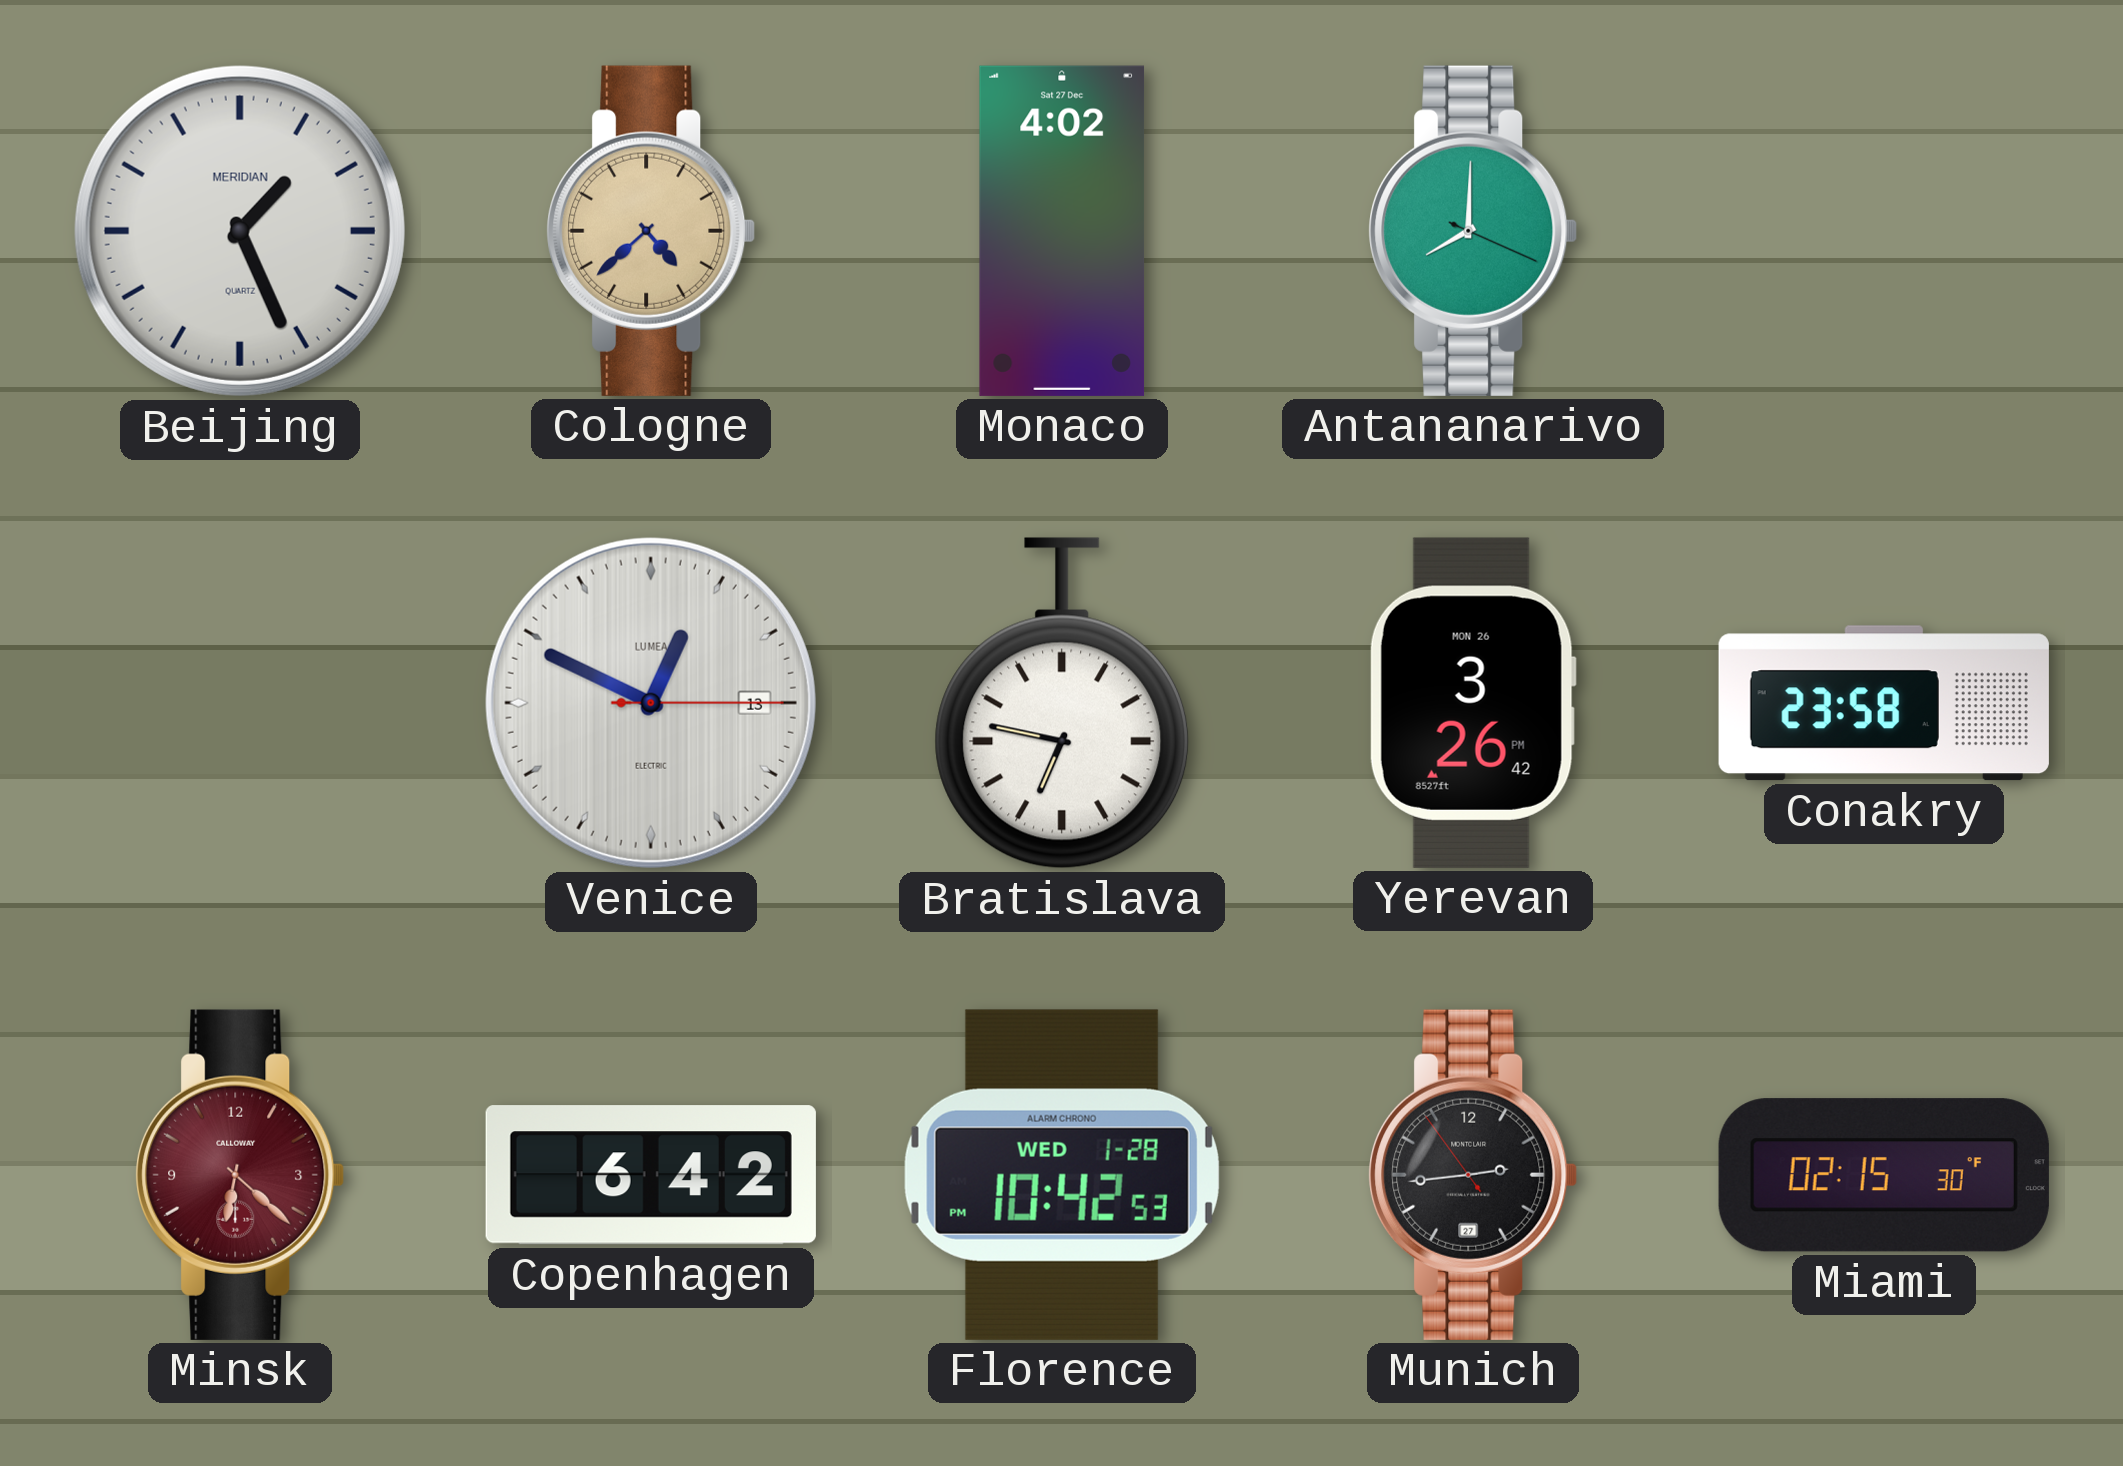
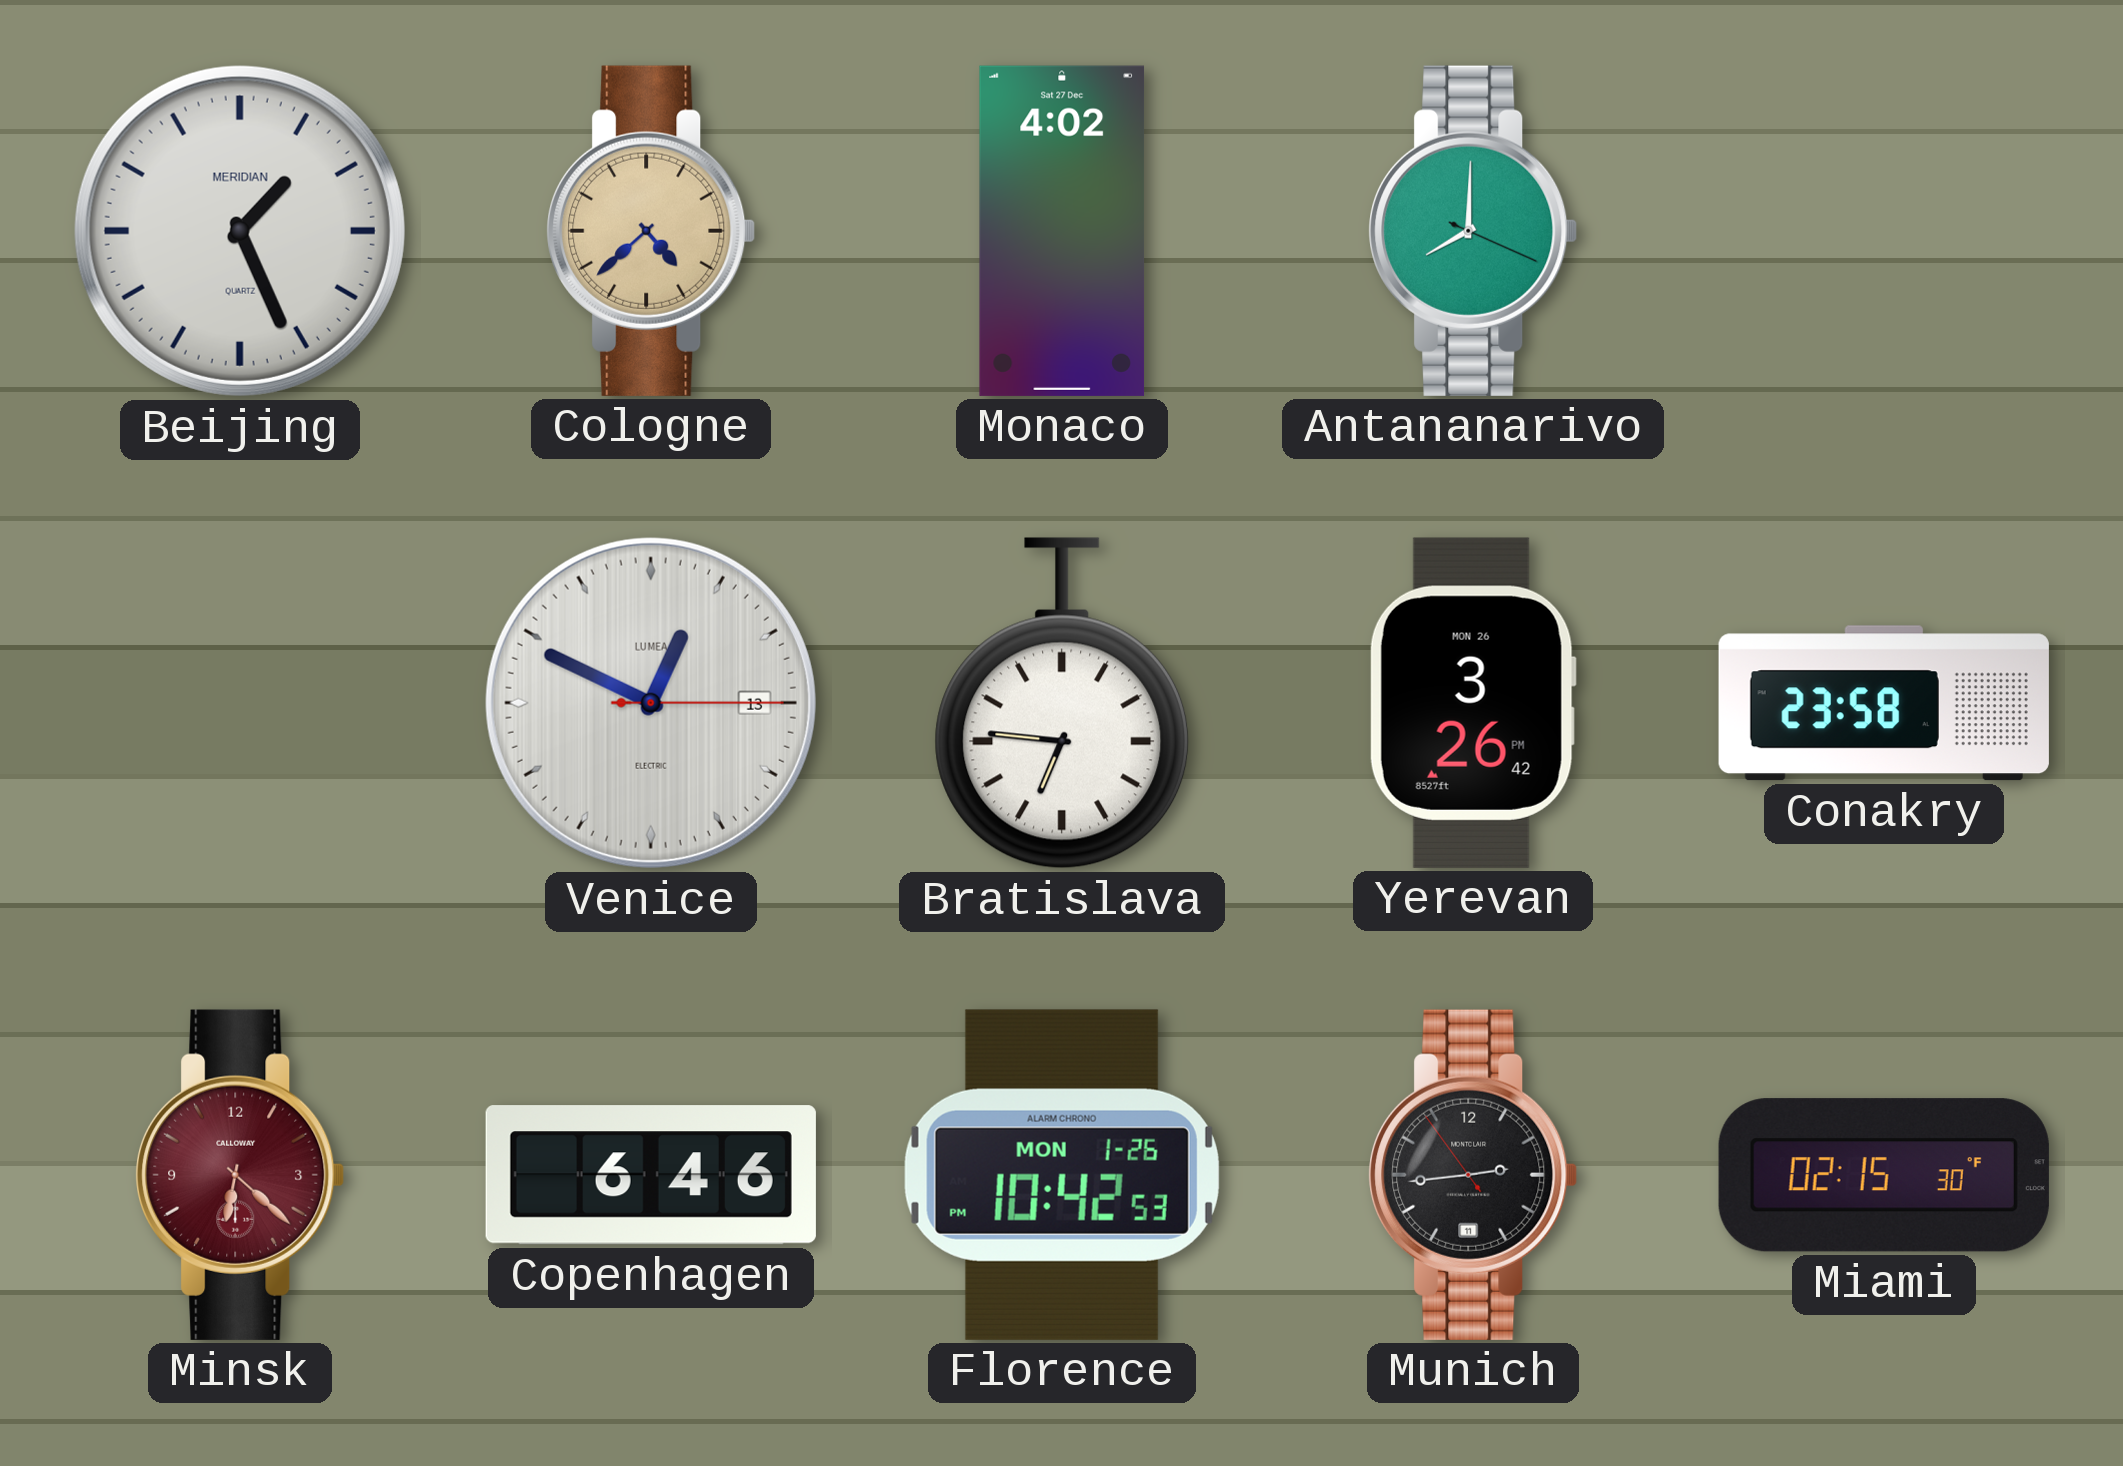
Bratislava: 6:47 -> 6:46 (1062, 703)
Copenhagen: 6:42 -> 6:46 (651, 1175)
Florence date: WED 1-28 -> MON 1-26 (1062, 1175)
Munich date: 27 -> 11 (1473, 1175)
